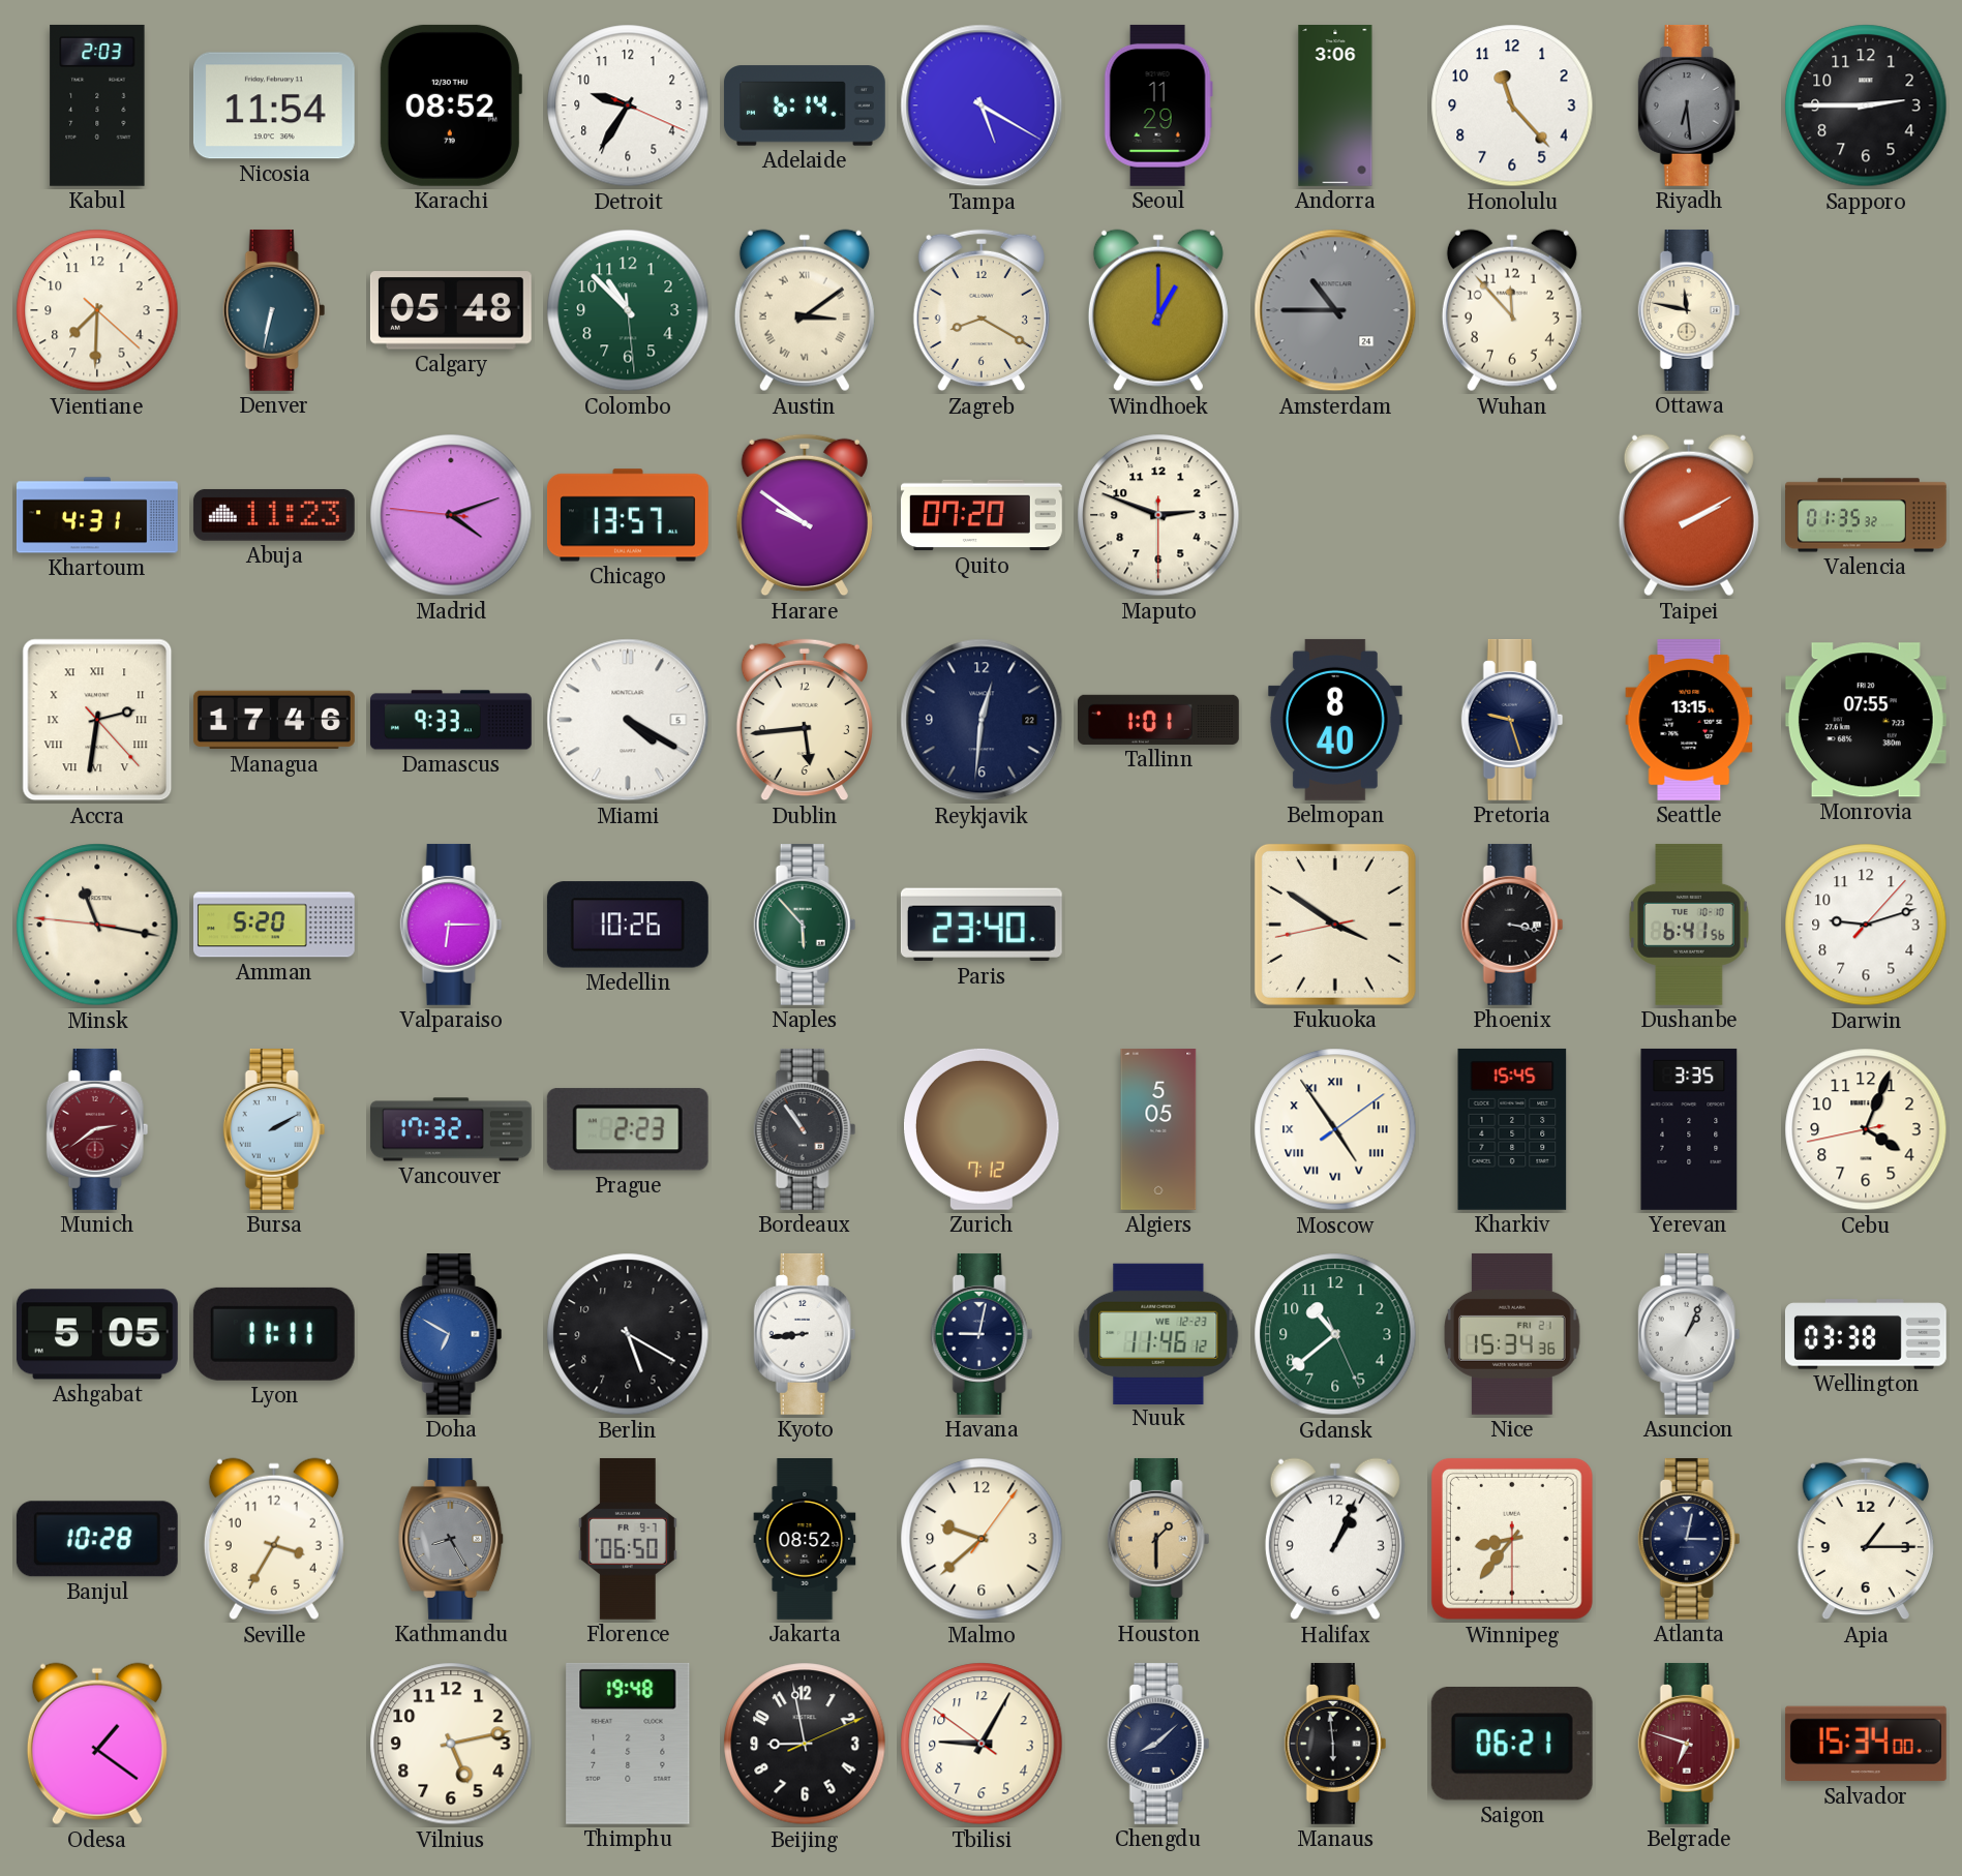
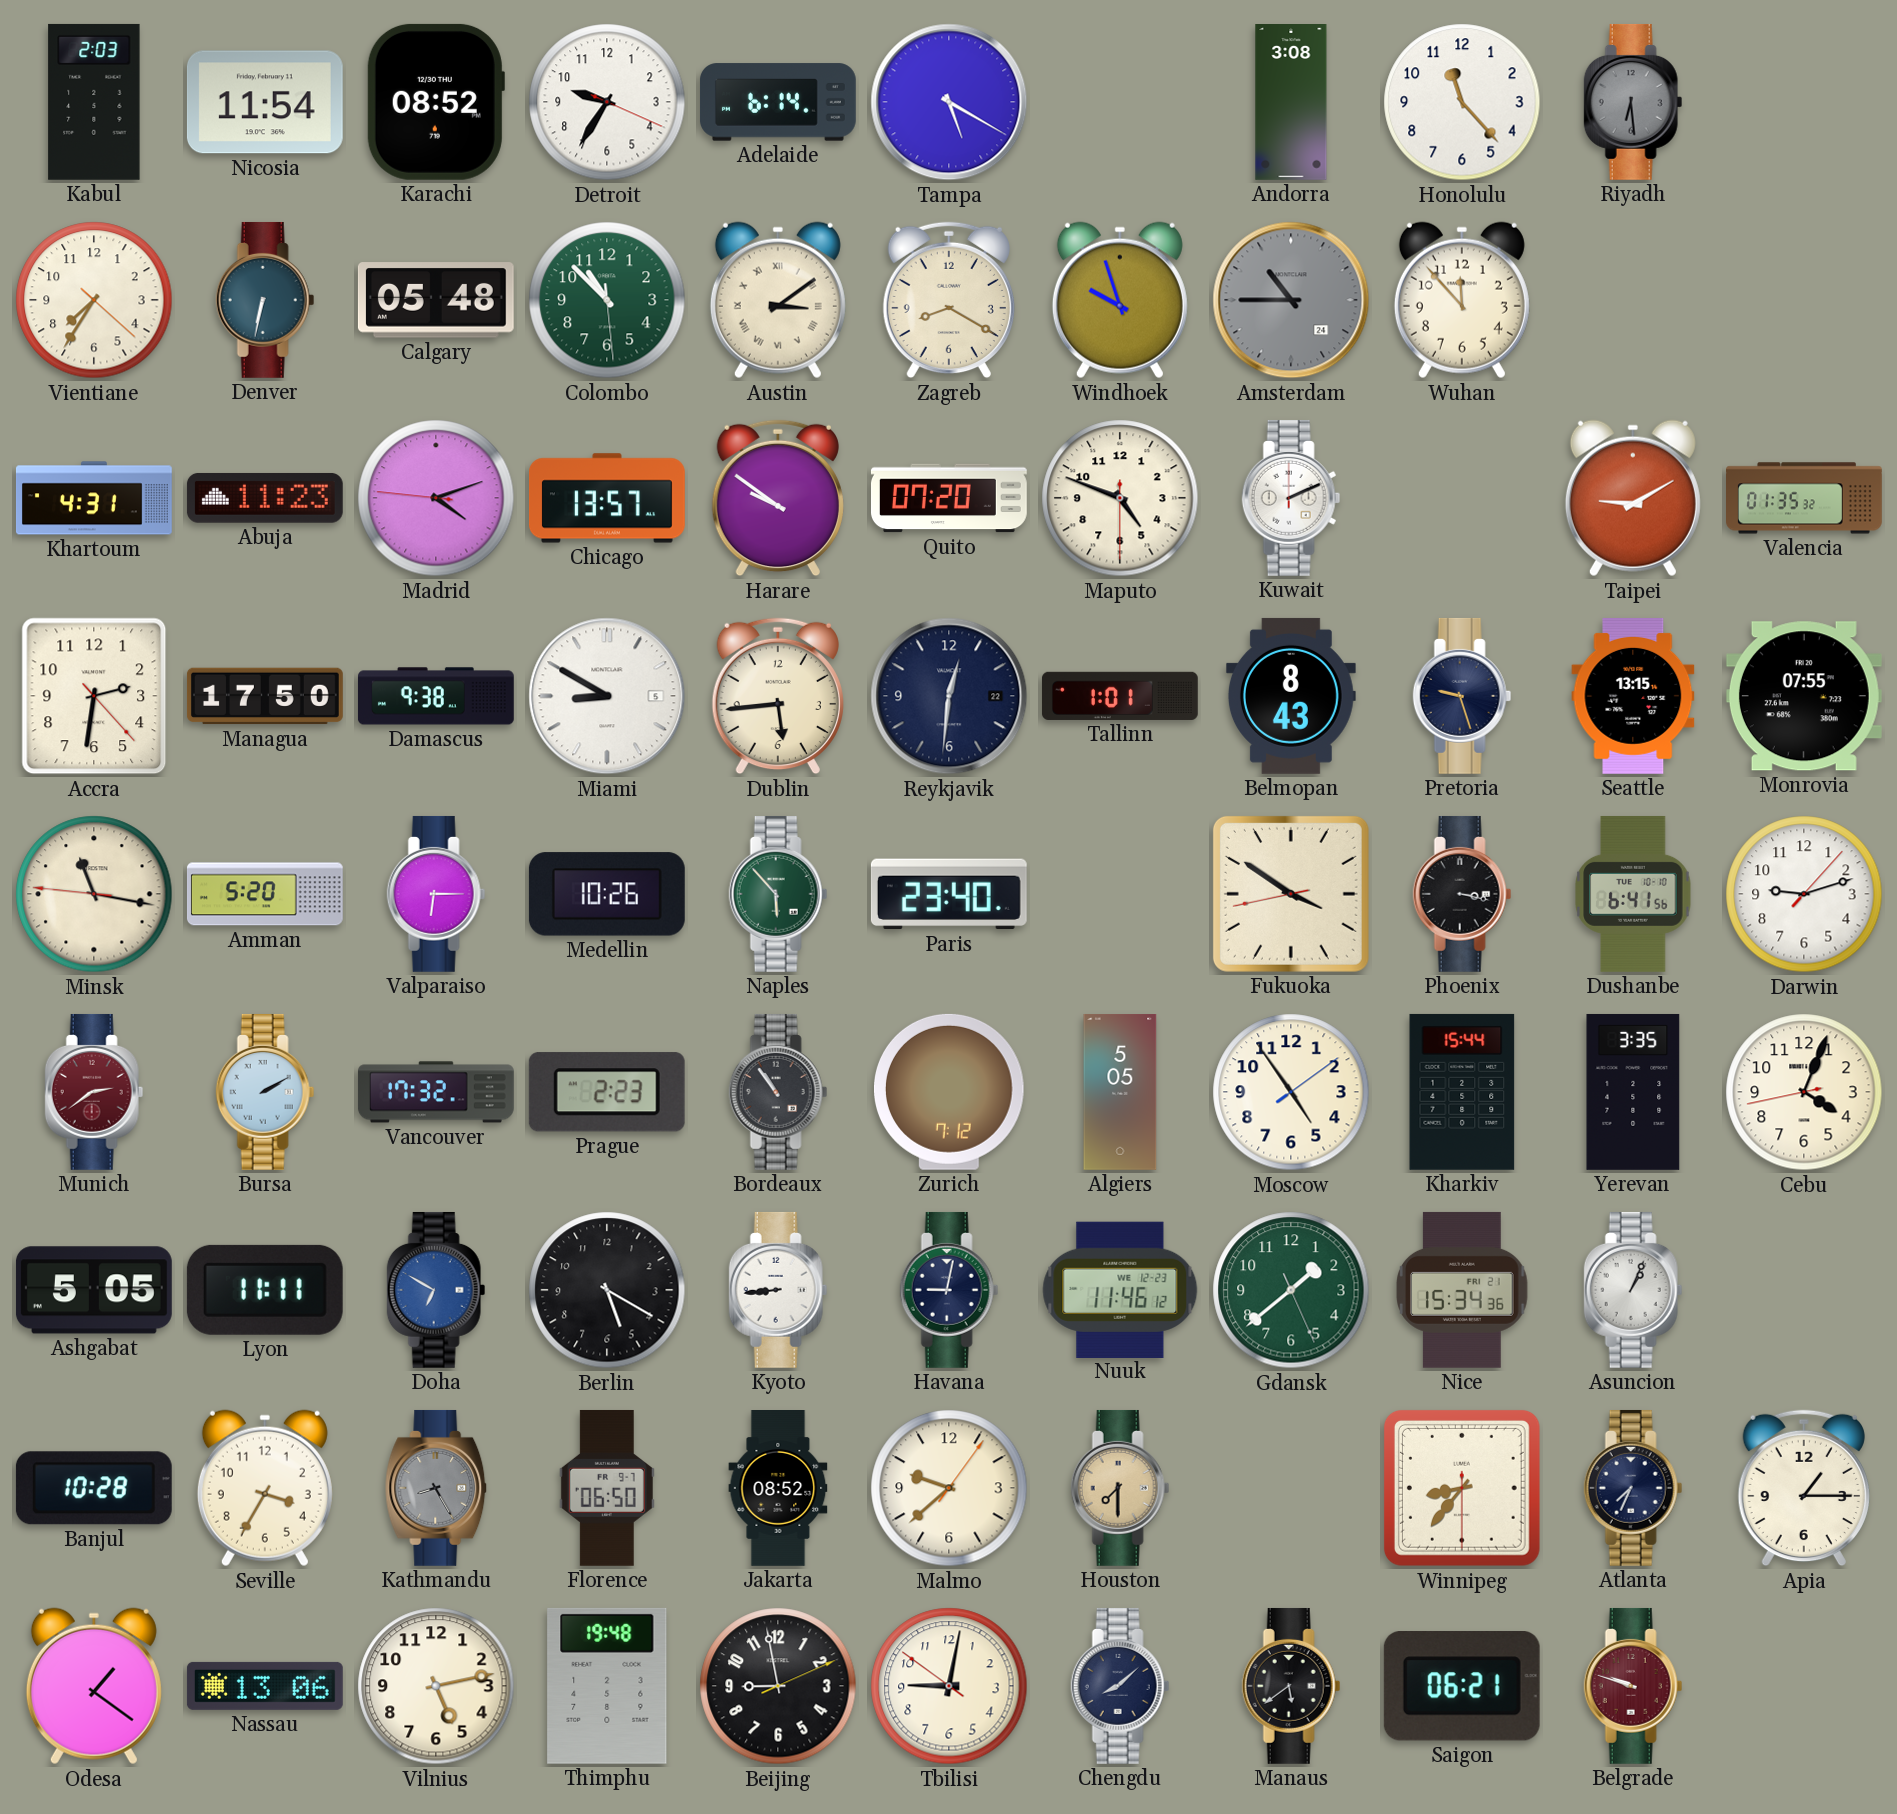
Seoul: 11:29 -> none (1158, 105)
Andorra: 3:06 -> 3:08 (1291, 103)
Sapporo: 2:45 -> none (1866, 105)
Vientiane: 7:30 -> 7:35 (94, 300)
Windhoek: 1:00 -> 9:57 (1120, 300)
Ottawa: 11:47 -> none (1689, 310)
Maputo: 2:48 -> 4:48 (1120, 498)
Kuwait: none -> 2:11 (1291, 498)
Taipei: 2:10 -> 9:10 (1633, 498)
Accra numerals: Roman -> Arabic (94, 696)
Managua: 17:46 -> 17:50 (265, 696)
Damascus: 9:33 -> 9:38 (436, 696)
Miami: 4:20 -> 8:50 (607, 696)
Belmopan: 8:40 -> 8:43 (1291, 696)
Moscow numerals: Roman -> Arabic (1291, 1092)
Kharkiv: 15:45 -> 15:44 (1462, 1092)
Gdansk: 10:38 -> 1:38 (1291, 1290)
Wellington: 03:38 -> none (1866, 1334)
Houston: 1:30 -> 7:30 (1120, 1488)
Halifax: 1:04 -> none (1335, 1539)
Atlanta: 3:02 -> 7:34 (1633, 1488)
Nassau: none -> 13:06 (265, 1686)
Tbilisi: 9:04 -> 9:01 (949, 1686)
Manaus: 5:59 -> 5:39 (1291, 1686)
Belgrade: 6:48 -> 9:48 (1633, 1686)
Salvador: 15:34 -> none (1866, 1744)
